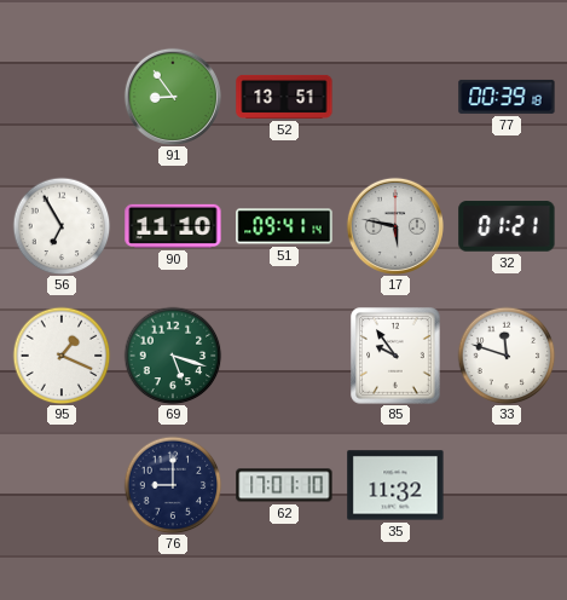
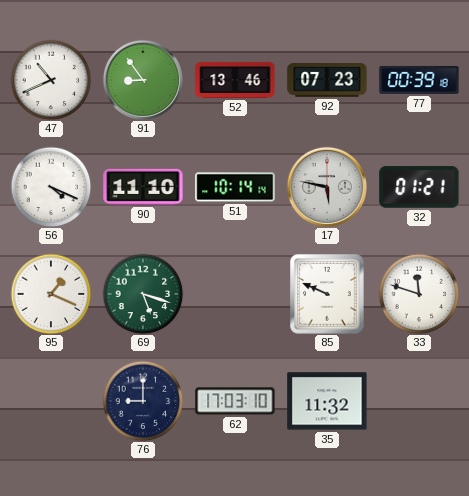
47: none -> 10:41 (51, 80)
52: 13:51 -> 13:46 (235, 80)
92: none -> 07:23 (327, 81)
56: 6:55 -> 4:19 (51, 187)
51: 09:41 -> 10:14 (235, 187)
85: 9:54 -> 9:49 (327, 294)
62: 17:01 -> 17:03 (235, 401)
